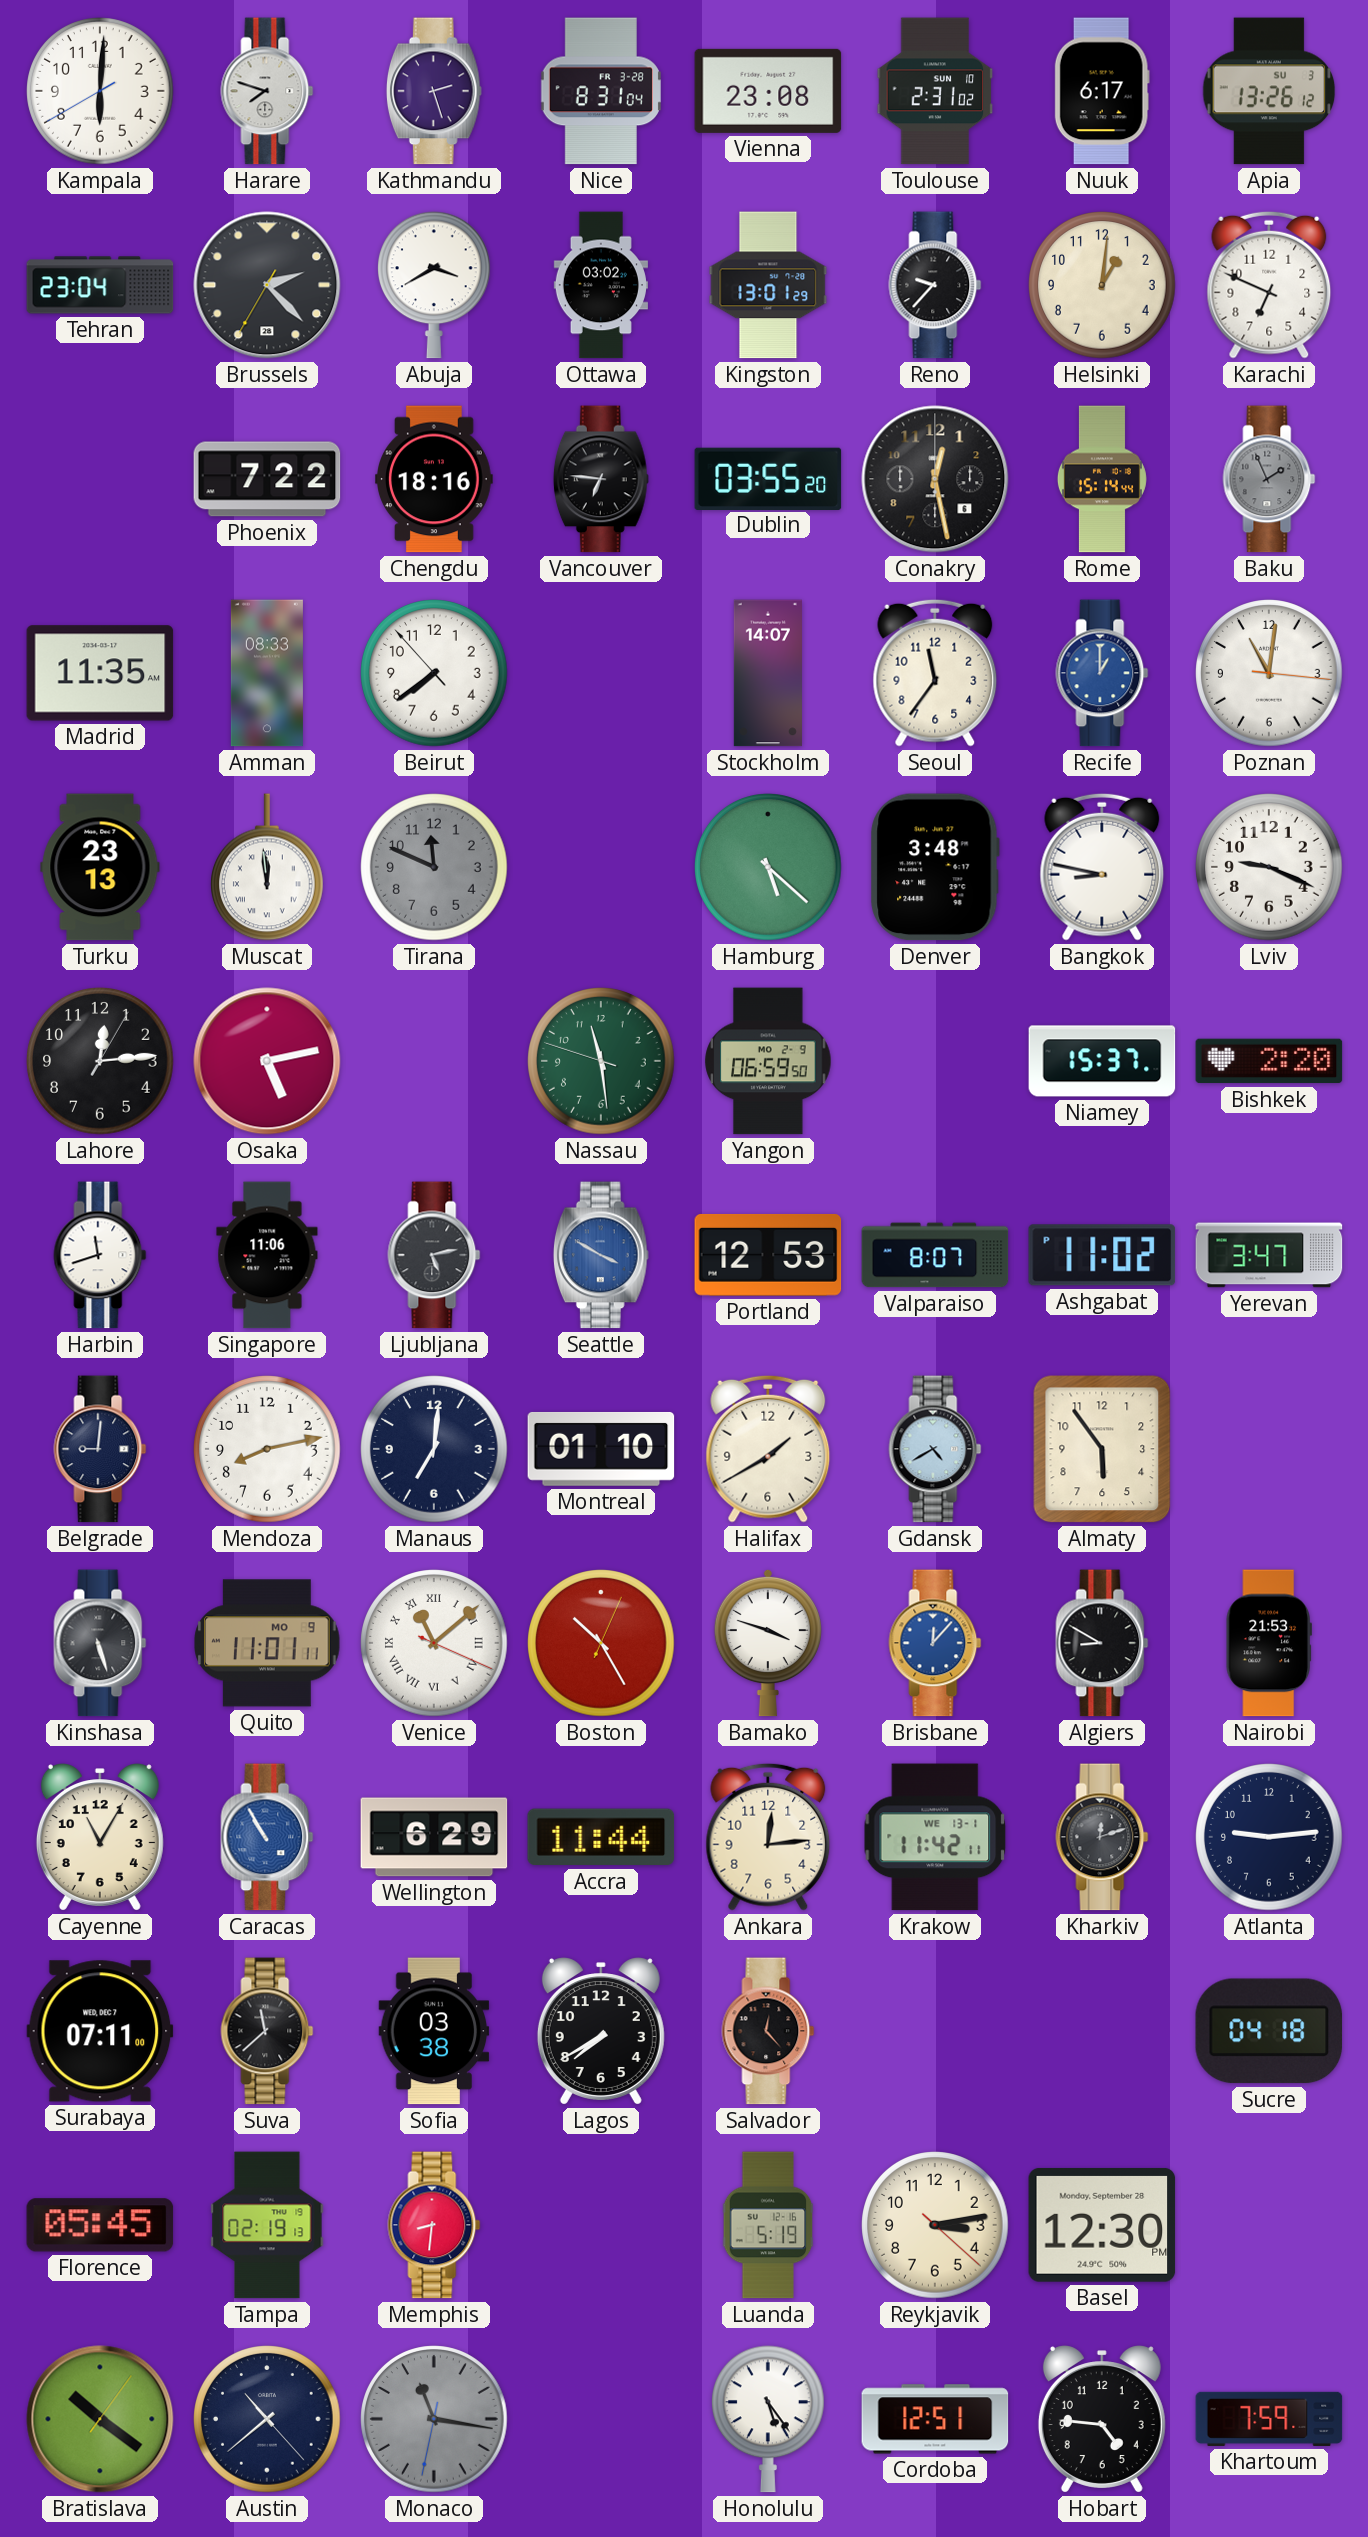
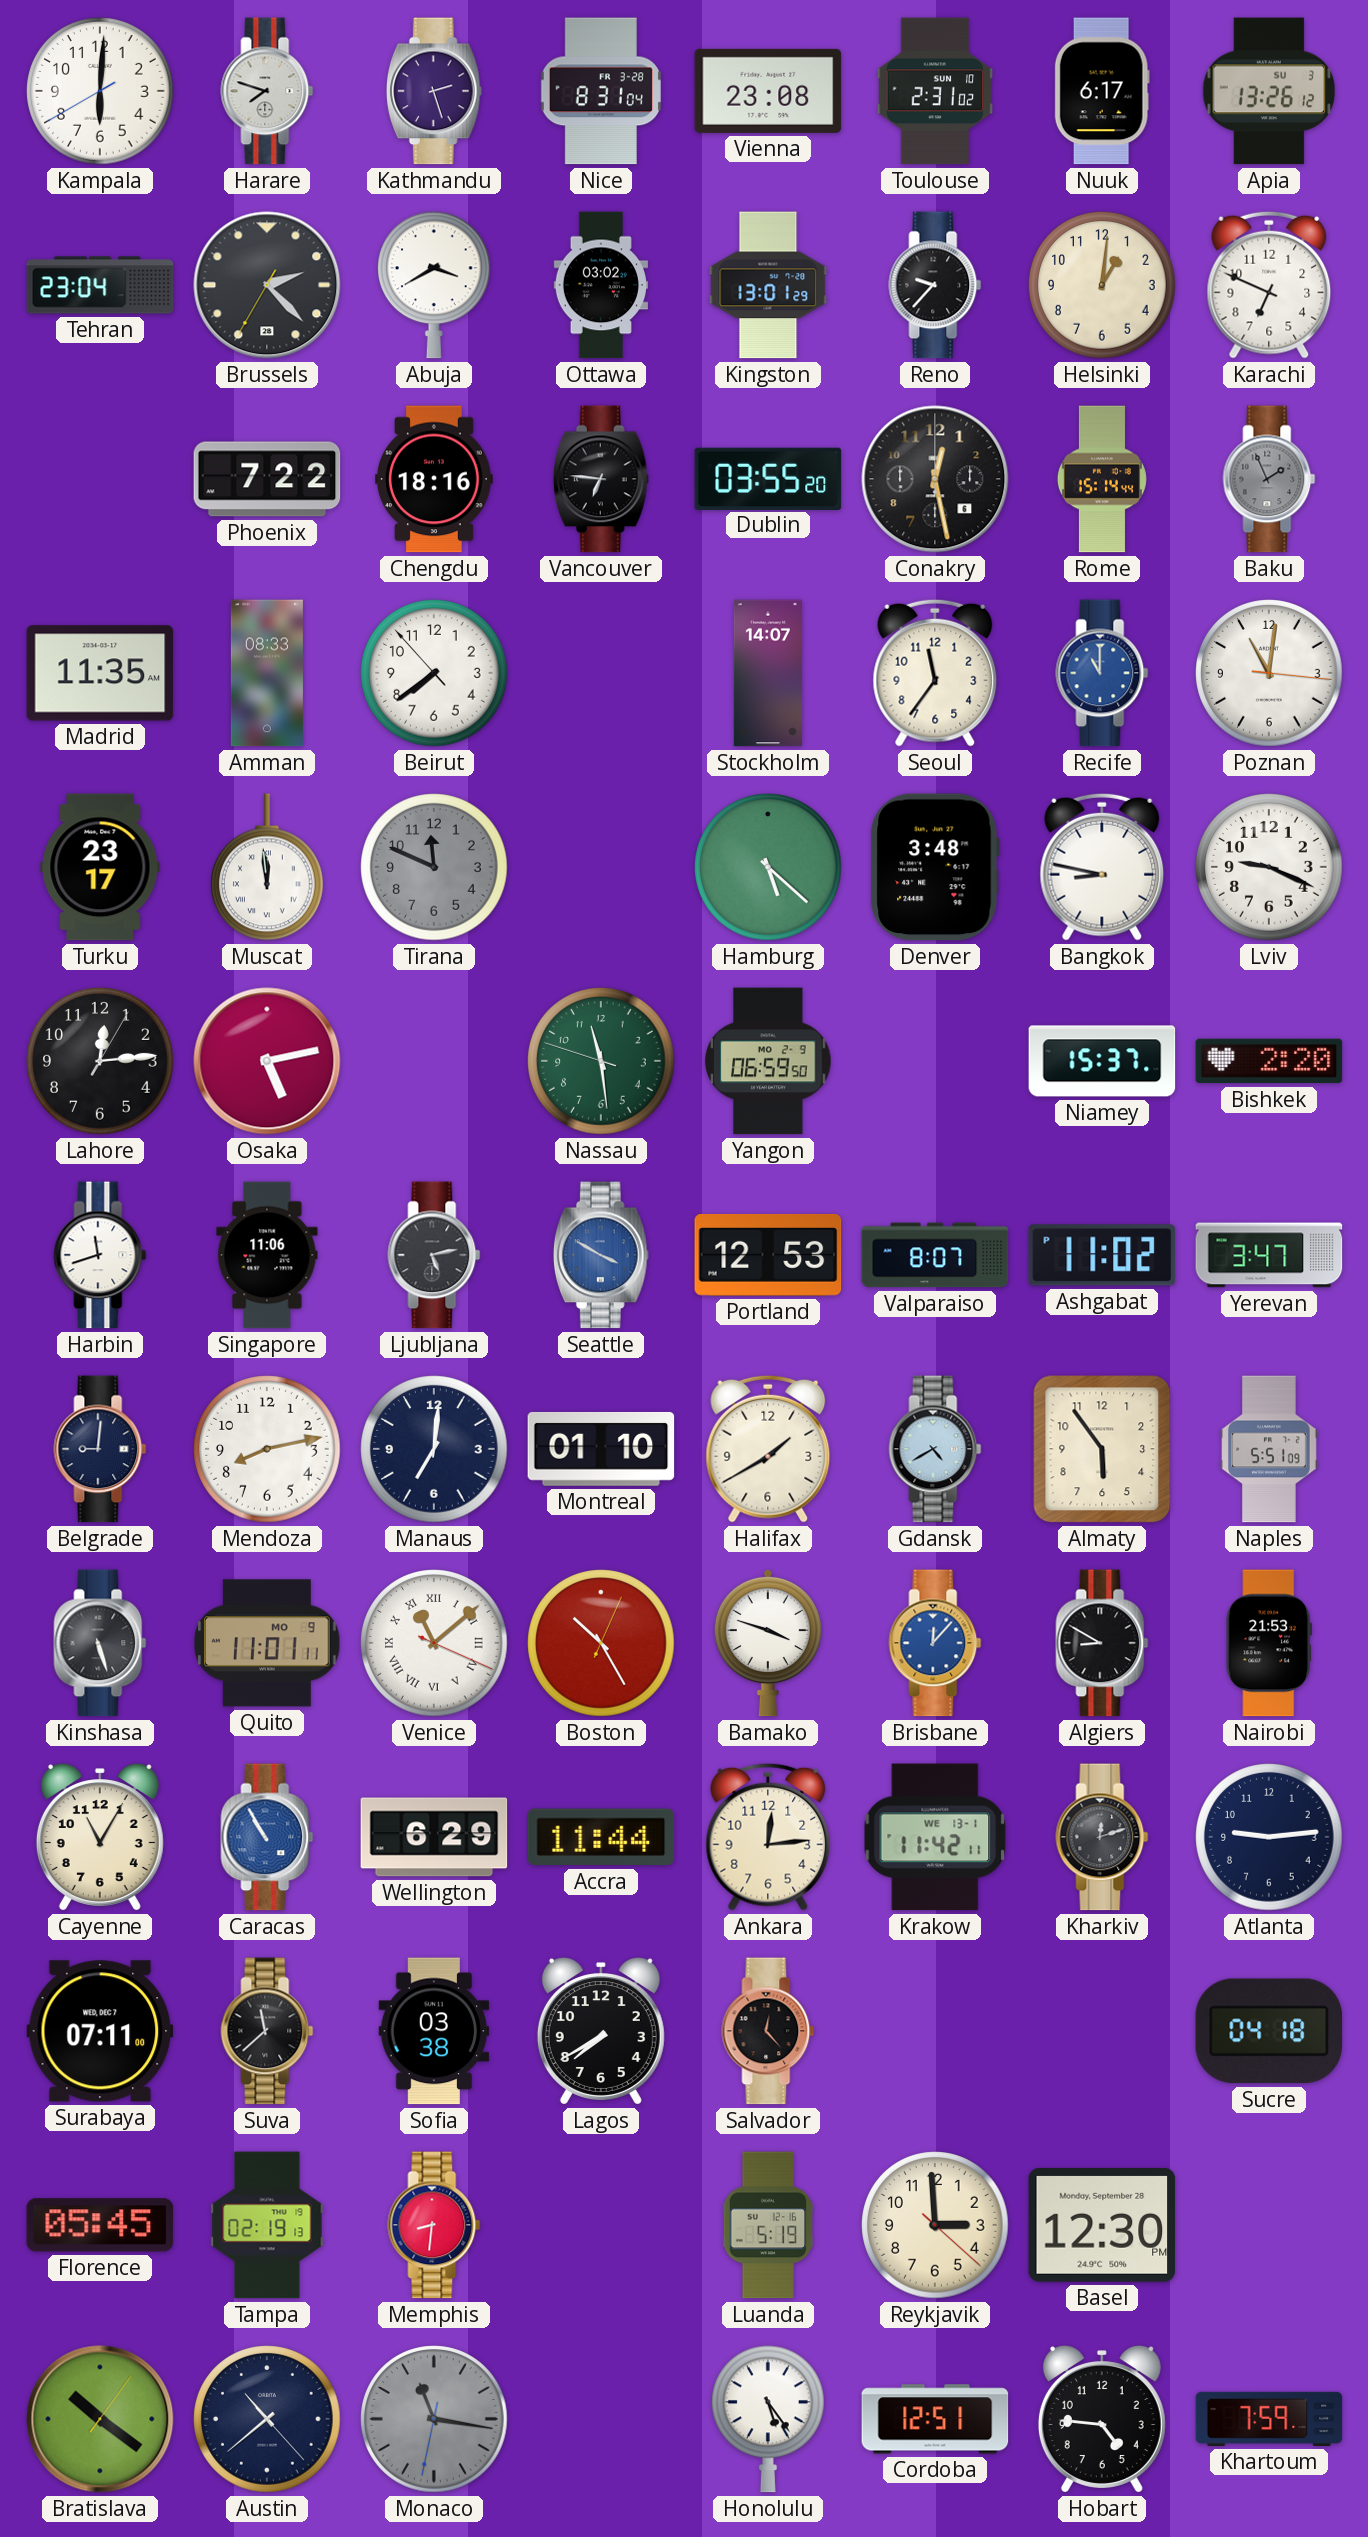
Recife: 1:00 -> 11:00 (1102, 673)
Turku: 23:13 -> 23:17 (100, 867)
Naples: none -> 5:51 (1269, 1449)
Reykjavik: 3:13 -> 2:59 (935, 2225)
